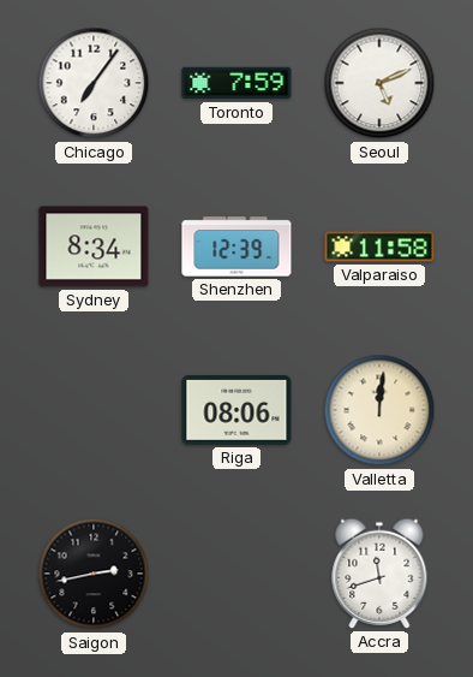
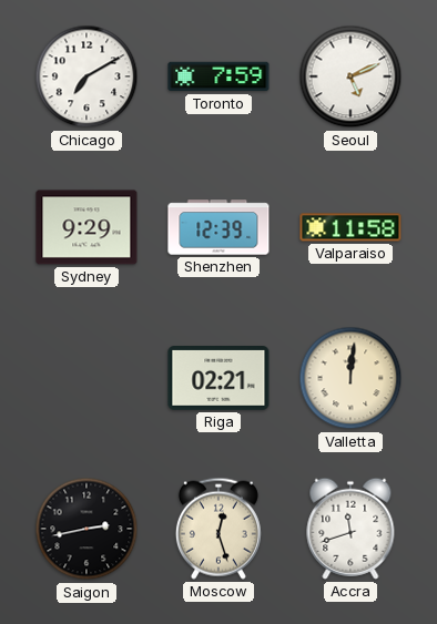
Chicago: 7:06 -> 7:10 (87, 76)
Sydney: 8:34 -> 9:29 (87, 227)
Riga: 08:06 -> 02:21 (218, 379)
Moscow: none -> 12:27 (218, 529)
